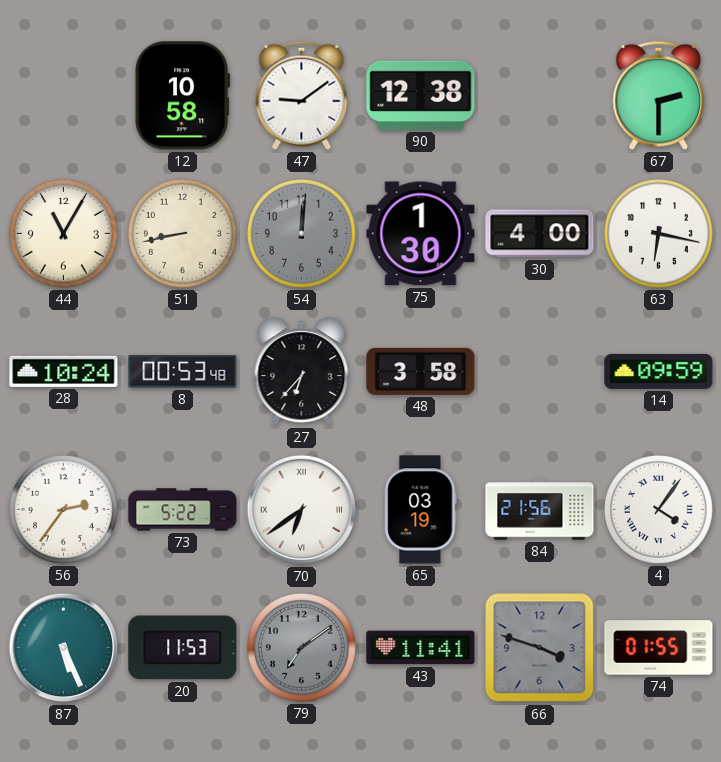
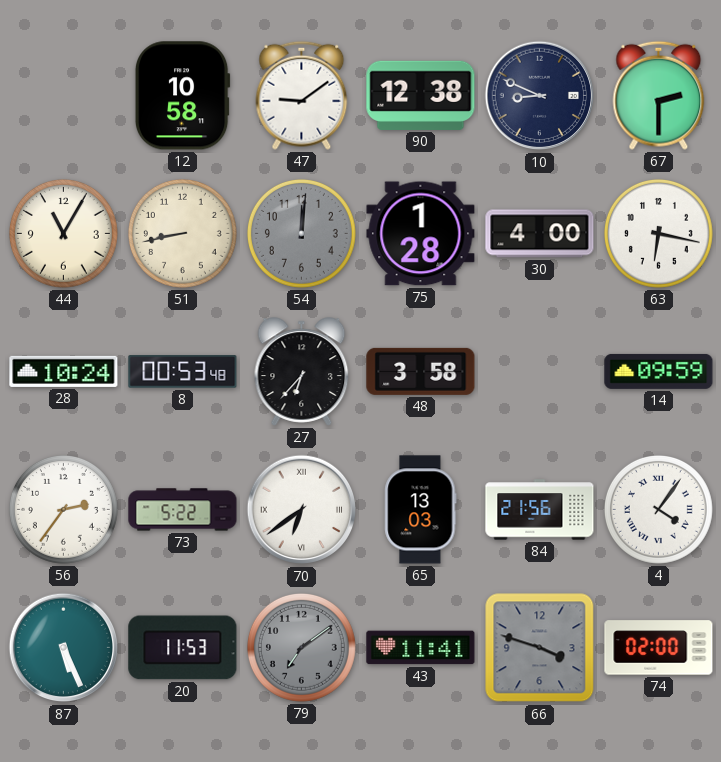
10: none -> 8:49 (540, 96)
75: 1:30 -> 1:28 (421, 234)
65: 03:19 -> 13:03 (421, 510)
74: 01:55 -> 02:00 (659, 648)
